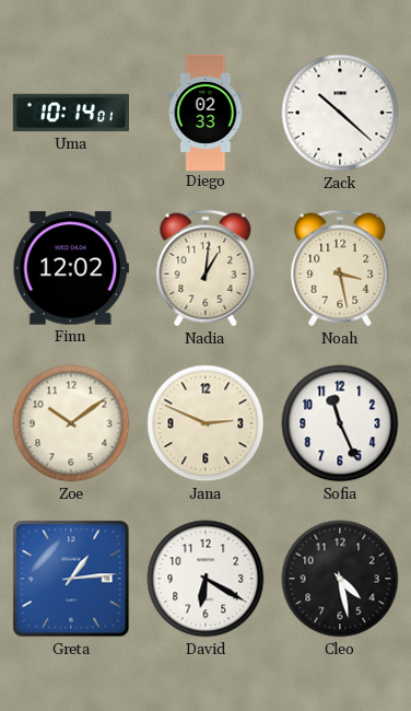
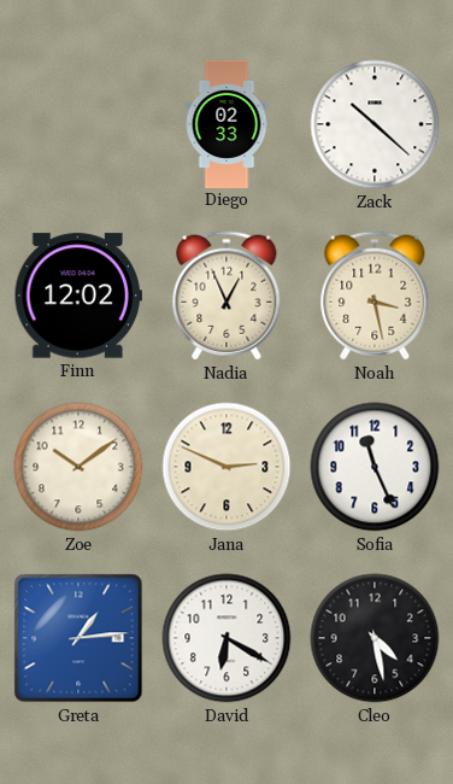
Uma: 10:14 -> none (70, 113)
Nadia: 1:01 -> 12:56 (226, 296)
